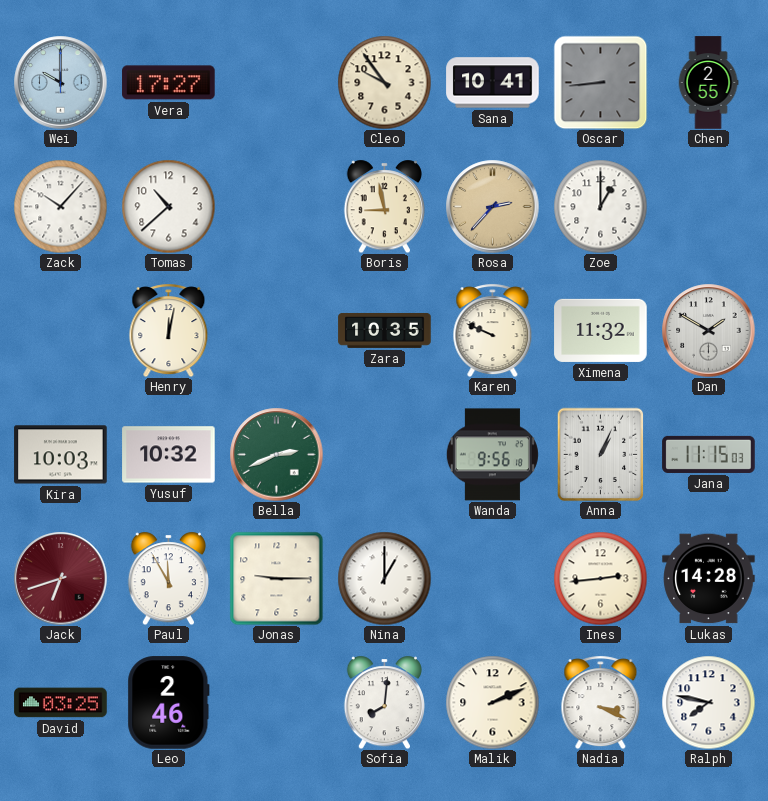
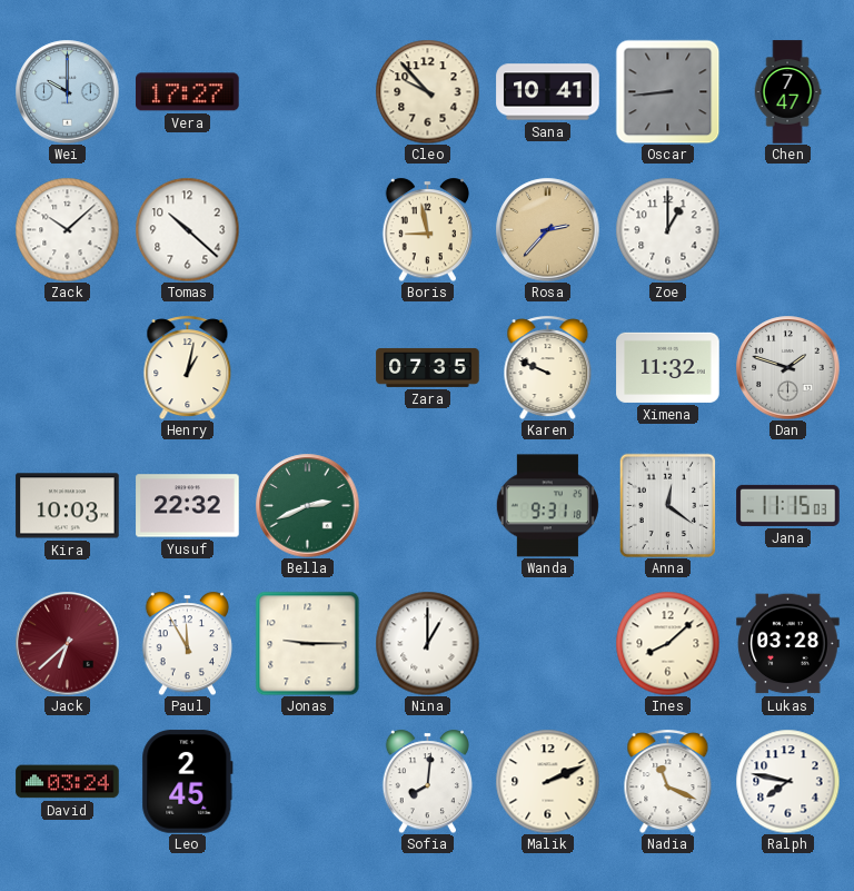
Cleo: 9:54 -> 9:53 (427, 91)
Chen: 2:55 -> 7:47 (787, 92)
Zack: 10:07 -> 10:08 (67, 229)
Tomas: 10:38 -> 10:22 (187, 229)
Henry: 12:02 -> 1:02 (188, 367)
Zara: 10:35 -> 07:35 (428, 367)
Dan: 1:50 -> 1:48 (787, 367)
Yusuf: 10:32 -> 22:32 (188, 506)
Wanda: 9:56 -> 9:31 (547, 506)
Anna: 1:04 -> 12:21 (668, 505)
Jack: 6:42 -> 6:38 (67, 643)
Ines: 2:44 -> 8:08 (667, 643)
Lukas: 14:28 -> 03:28 (788, 644)
David: 03:25 -> 03:24 (68, 782)
Leo: 2:46 -> 2:45 (188, 782)
Nadia: 3:19 -> 11:19 (668, 781)
